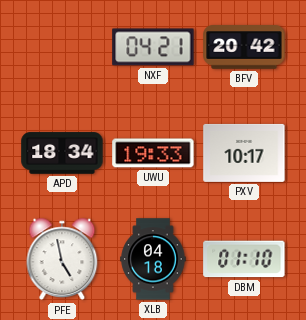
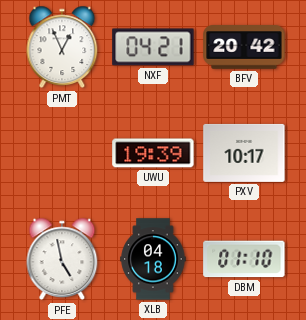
PMT: none -> 12:56 (62, 47)
APD: 18:34 -> none (62, 153)
UWU: 19:33 -> 19:39 (153, 153)
